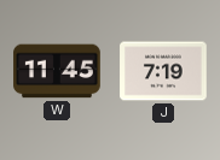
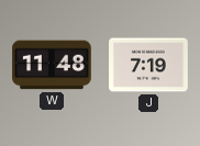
W: 11:45 -> 11:48 (52, 65)
